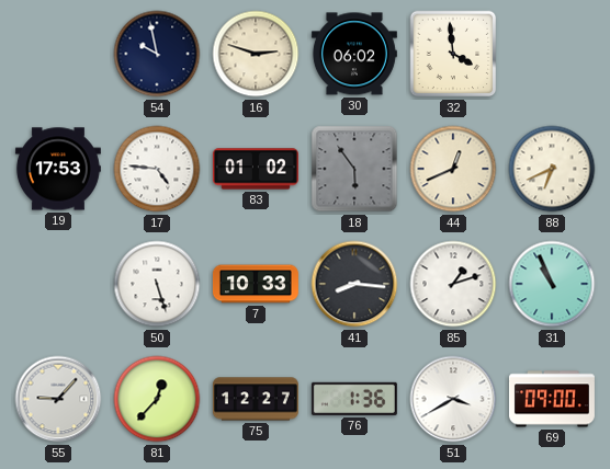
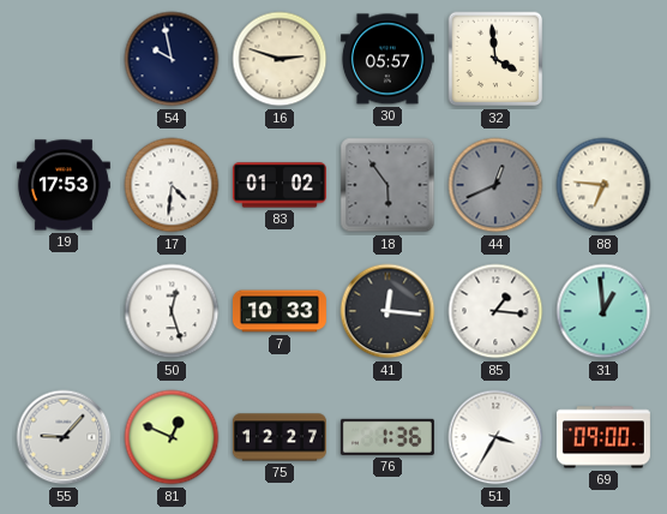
30: 06:02 -> 05:57 (387, 59)
17: 4:46 -> 4:31 (172, 185)
44 dial: cream -> grey (495, 185)
88: 6:41 -> 6:46 (603, 185)
50: 5:27 -> 12:27 (172, 311)
41: 8:16 -> 12:16 (387, 311)
85: 1:12 -> 1:16 (495, 311)
31: 10:56 -> 12:59 (603, 311)
81: 12:37 -> 12:49 (172, 437)
51: 3:40 -> 3:35 (495, 437)
